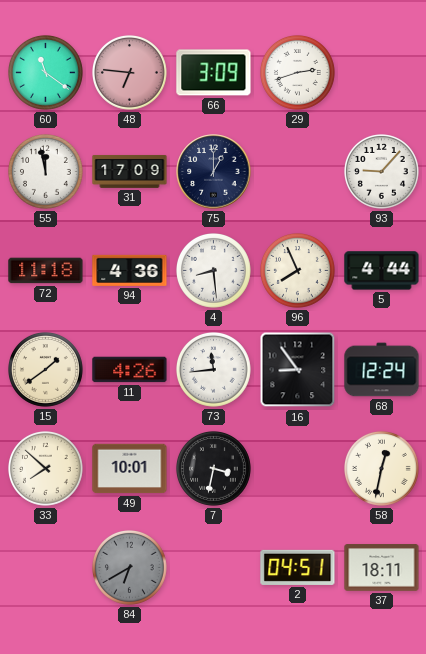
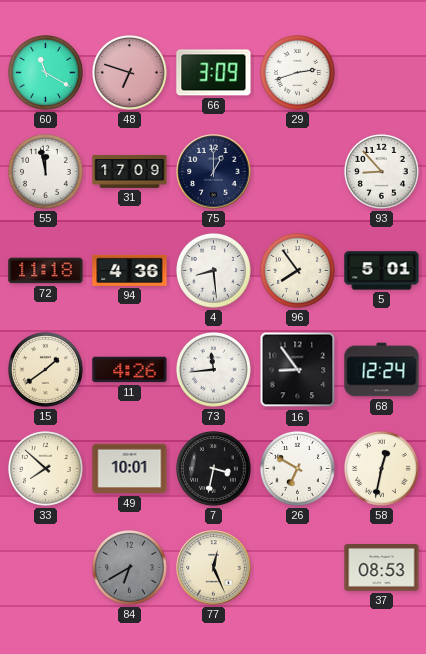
60: 11:21 -> 11:20 (46, 73)
48: 6:46 -> 6:48 (130, 73)
93: 9:07 -> 8:53 (382, 172)
96: 7:56 -> 7:54 (298, 271)
5: 4:44 -> 5:01 (382, 271)
26: none -> 6:50 (298, 469)
77: none -> 12:26 (214, 568)
2: 04:51 -> none (298, 567)
37: 18:11 -> 08:53 (382, 568)
